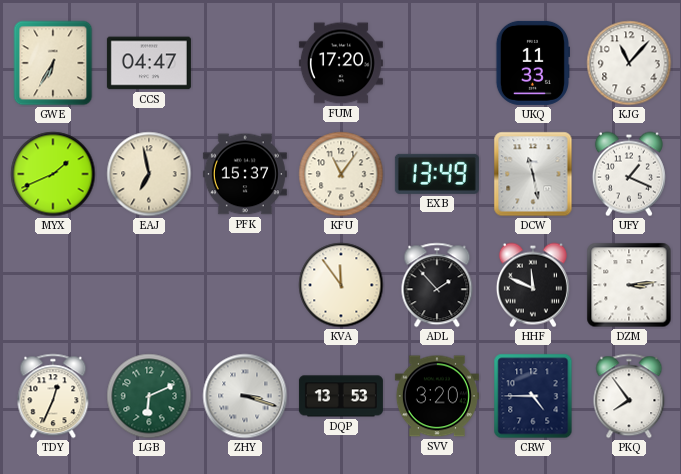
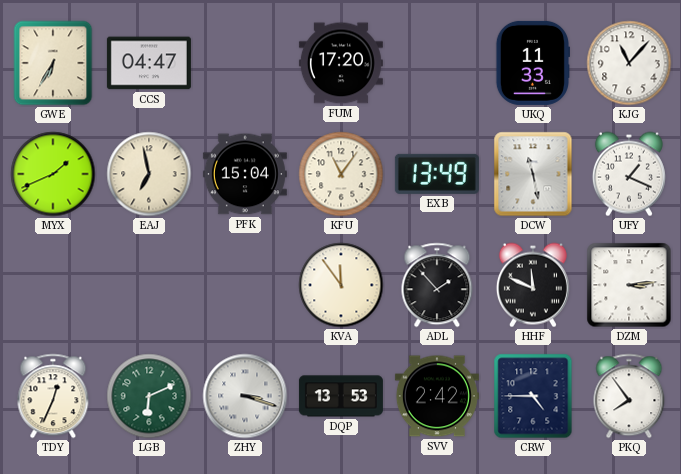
PFK: 15:37 -> 15:04 (245, 174)
SVV: 3:20 -> 2:42 (437, 396)
